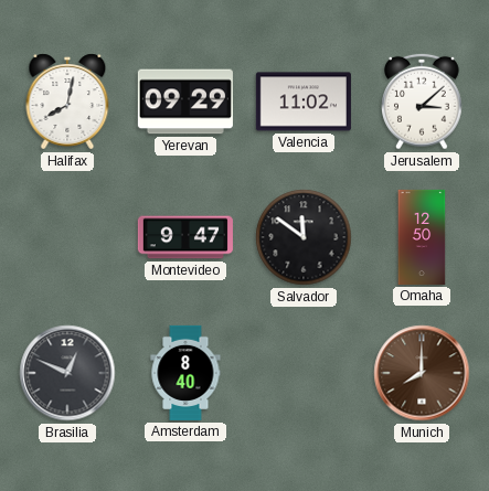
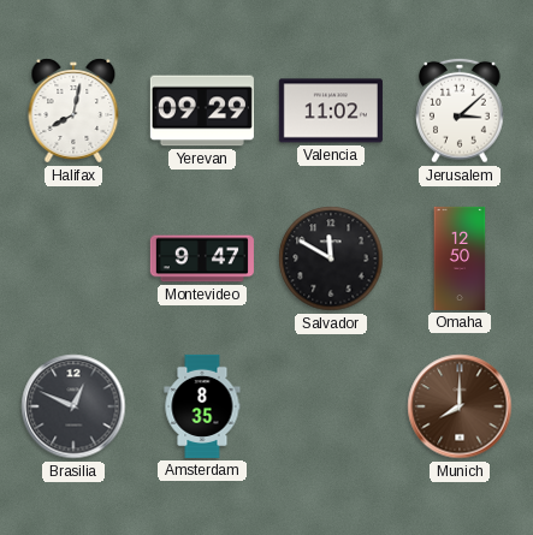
Salvador: 11:51 -> 11:50 (331, 258)
Amsterdam: 8:40 -> 8:35 (202, 406)
